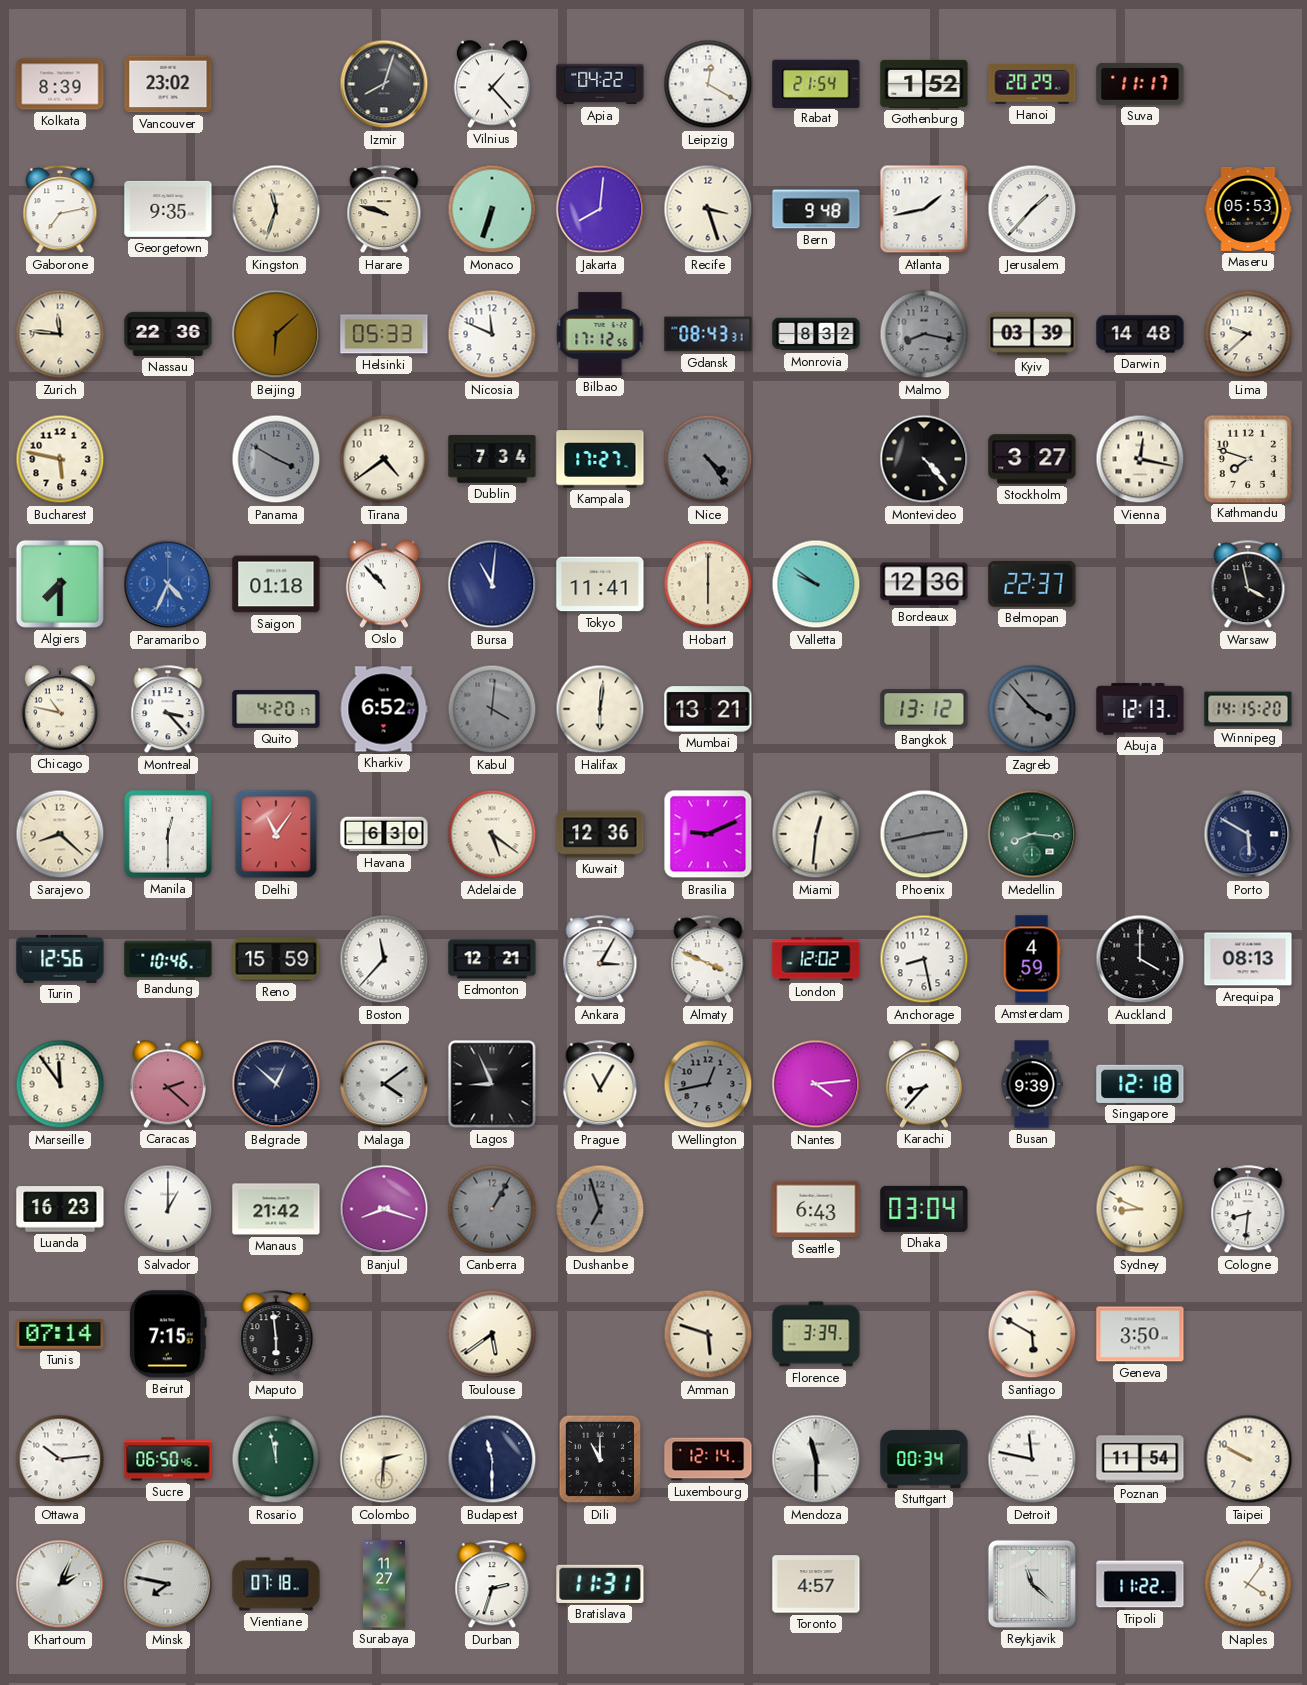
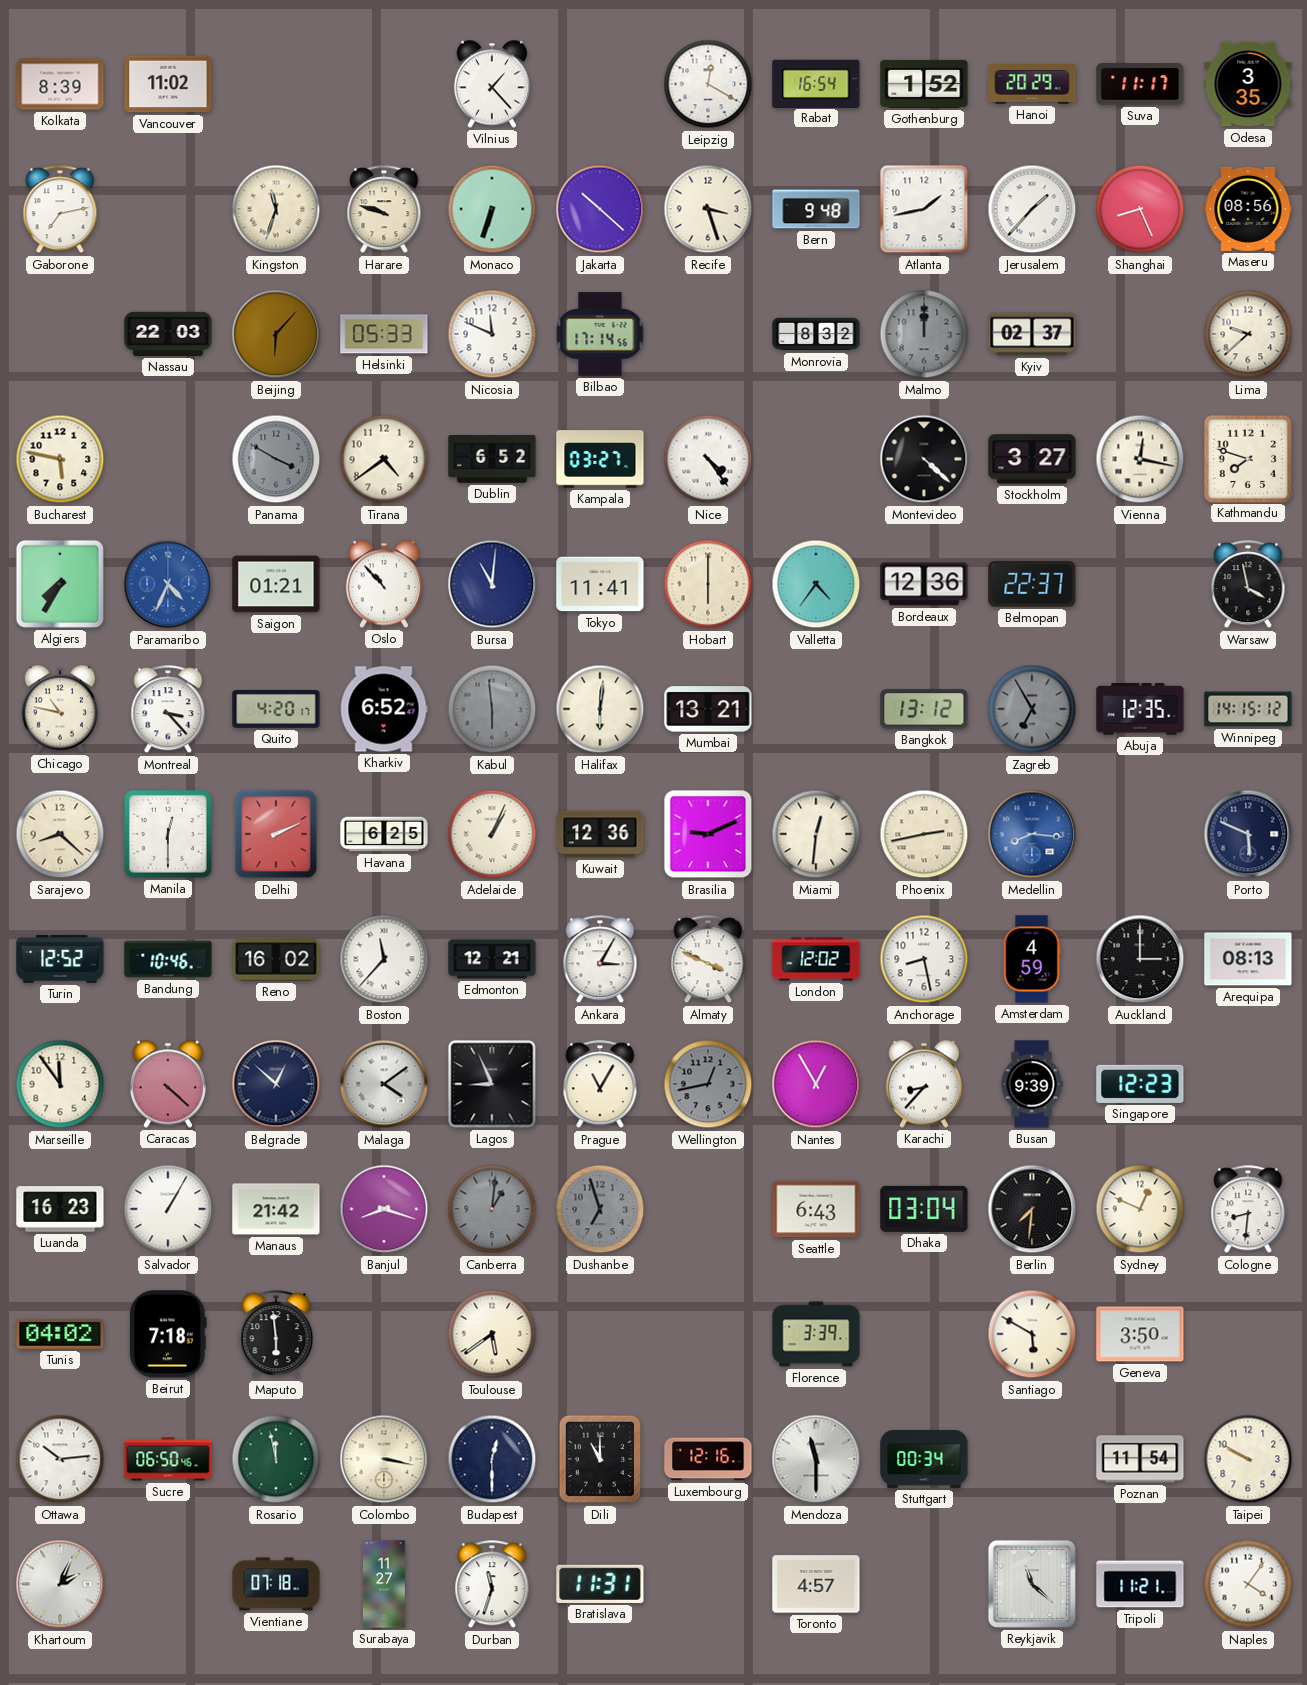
Vancouver: 23:02 -> 11:02 (168, 84)
Izmir: 8:03 -> none (384, 84)
Apia: 04:22 -> none (600, 84)
Rabat: 21:54 -> 16:54 (816, 83)
Odesa: none -> 3:35 (1248, 84)
Georgetown: 9:35 -> none (168, 209)
Jakarta: 8:01 -> 10:22 (600, 209)
Shanghai: none -> 8:26 (1140, 209)
Maseru: 05:53 -> 08:56 (1248, 209)
Zurich: 11:46 -> none (60, 334)
Nassau: 22:36 -> 22:03 (168, 334)
Beijing: 6:08 -> 6:07 (276, 334)
Bilbao: 17:12 -> 17:14 (600, 334)
Gdansk: 08:43 -> none (708, 334)
Malmo: 8:17 -> 12:00 (924, 334)
Kyiv: 03:39 -> 02:37 (1032, 334)
Darwin: 14:48 -> none (1140, 334)
Dublin: 7:34 -> 6:52 (492, 460)
Kampala: 17:27 -> 03:27 (600, 459)
Nice dial: grey -> white (708, 459)
Montevideo: 4:23 -> 4:22 (924, 459)
Algiers: 7:30 -> 7:35 (60, 584)
Saigon: 01:18 -> 01:21 (276, 584)
Valletta: 9:51 -> 4:36 (816, 584)
Kabul: 4:01 -> 5:59 (492, 709)
Zagreb: 3:53 -> 6:55 (1032, 709)
Abuja: 12:13 -> 12:35 (1140, 709)
Winnipeg: 14:15:20 -> 14:15:12 (1248, 709)
Delhi: 11:06 -> 2:11 (276, 834)
Havana: 6:30 -> 6:25 (384, 834)
Adelaide: 5:21 -> 1:04 (492, 834)
Phoenix dial: grey -> cream (924, 834)
Medellin dial: green -> blue (1032, 834)
Porto: 5:50 -> 5:49 (1248, 834)
Turin: 12:56 -> 12:52 (60, 960)
Reno: 15:59 -> 16:02 (276, 959)
Auckland: 4:00 -> 3:00 (1140, 959)
Caracas: 2:22 -> 4:22 (168, 1084)
Nantes: 4:14 -> 12:55 (816, 1084)
Singapore: 12:18 -> 12:23 (1140, 1084)
Salvador: 1:00 -> 1:05 (168, 1209)
Canberra: 1:05 -> 1:01 (492, 1209)
Berlin: none -> 7:31 (1032, 1209)
Sydney: 8:49 -> 12:49 (1140, 1209)
Tunis: 07:14 -> 04:02 (60, 1334)
Beirut: 7:15 -> 7:18 (168, 1334)
Amman: 5:48 -> none (708, 1334)
Colombo: 2:31 -> 3:17 (384, 1459)
Budapest: 11:30 -> 12:30 (492, 1459)
Luxembourg: 12:14 -> 12:16 (708, 1459)
Detroit: 11:47 -> none (1032, 1459)
Minsk: 7:47 -> none (168, 1584)
Durban: 2:33 -> 11:33 (492, 1585)
Tripoli: 11:22 -> 11:21 (1140, 1584)
